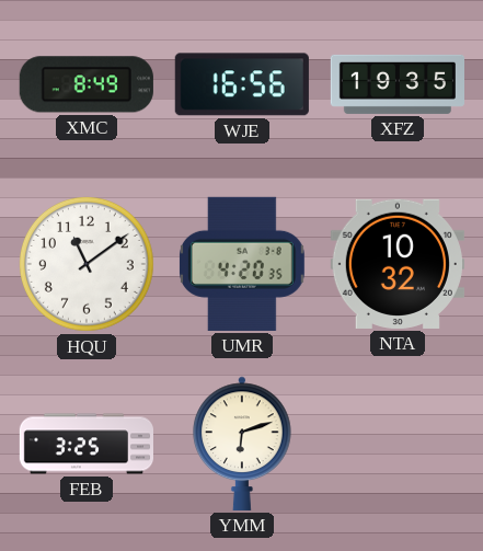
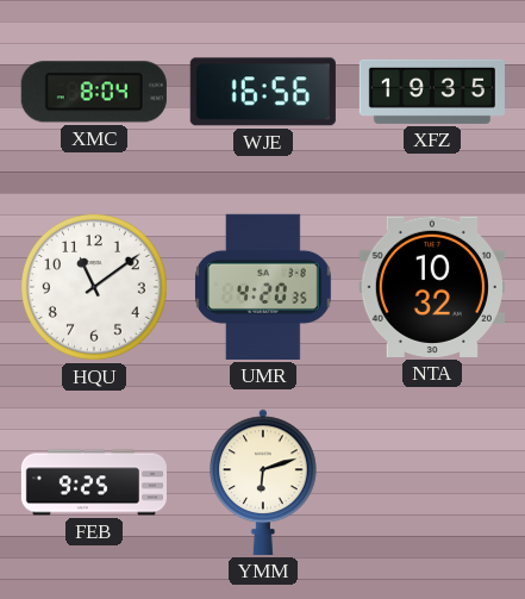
XMC: 8:49 -> 8:04 (94, 92)
FEB: 3:25 -> 9:25 (93, 482)
